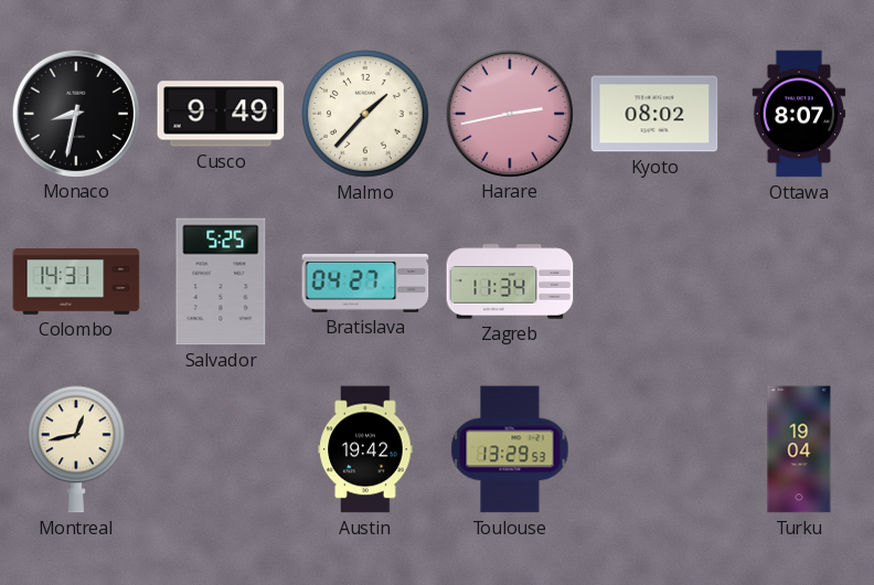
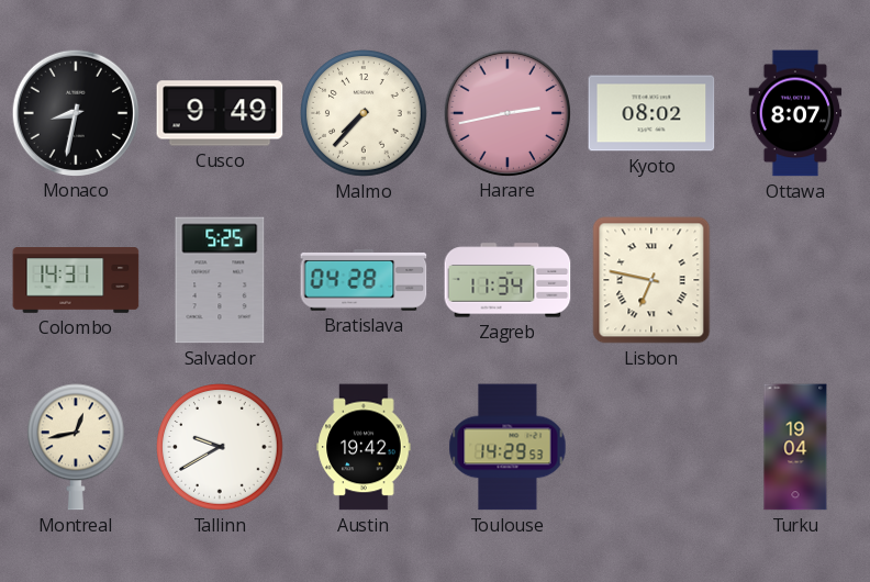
Malmo: 1:37 -> 7:37 (364, 113)
Bratislava: 04:27 -> 04:28 (364, 281)
Lisbon: none -> 6:47 (651, 280)
Tallinn: none -> 9:40 (220, 447)
Toulouse: 13:29 -> 14:29 (507, 447)
